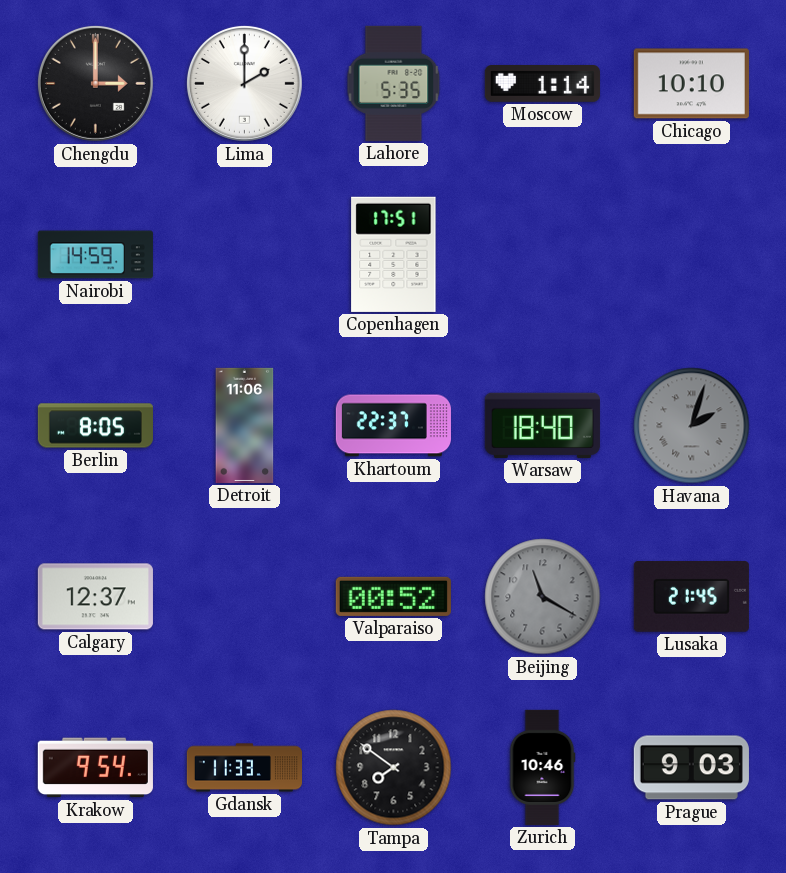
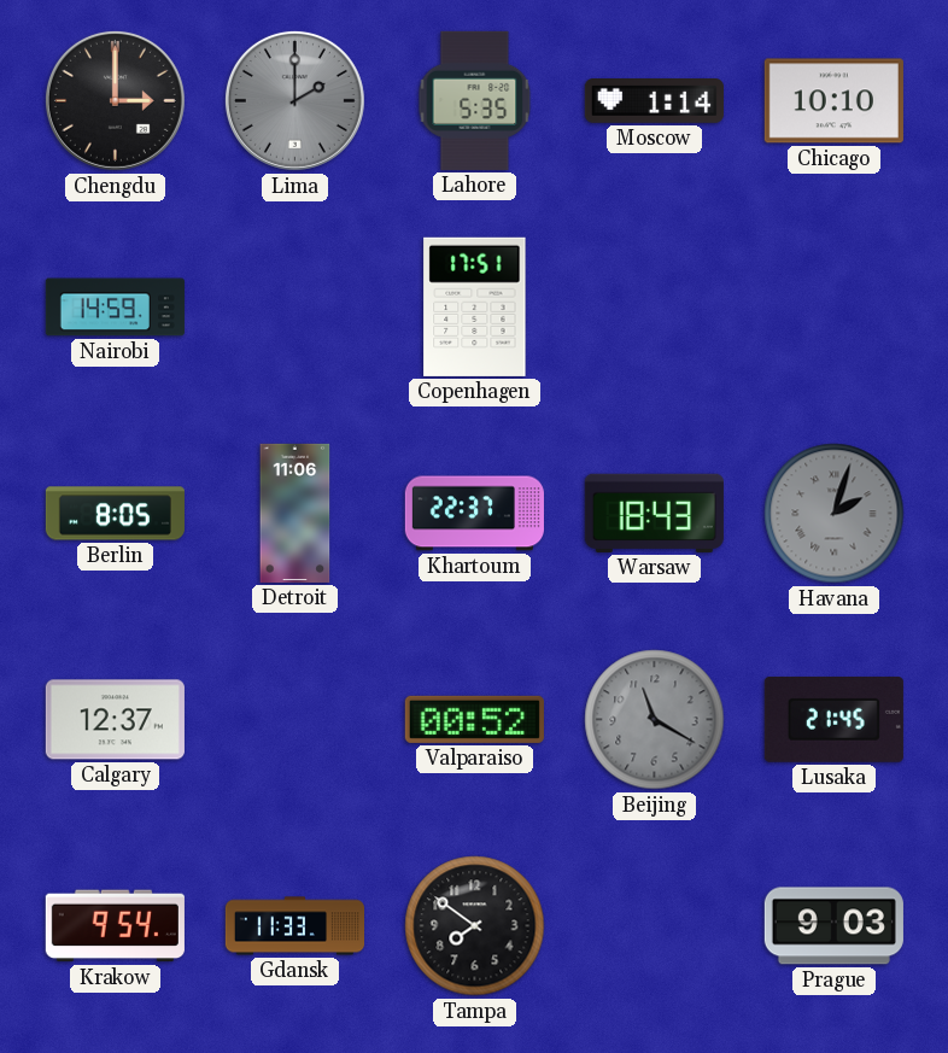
Lima dial: white -> grey (294, 100)
Warsaw: 18:40 -> 18:43 (654, 513)
Zurich: 10:46 -> none (542, 767)
